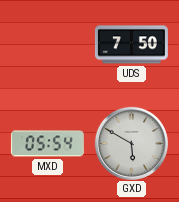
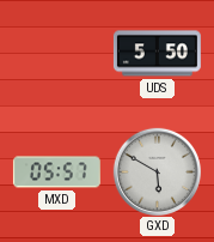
UDS: 7:50 -> 5:50 (157, 54)
MXD: 05:54 -> 05:57 (56, 173)
